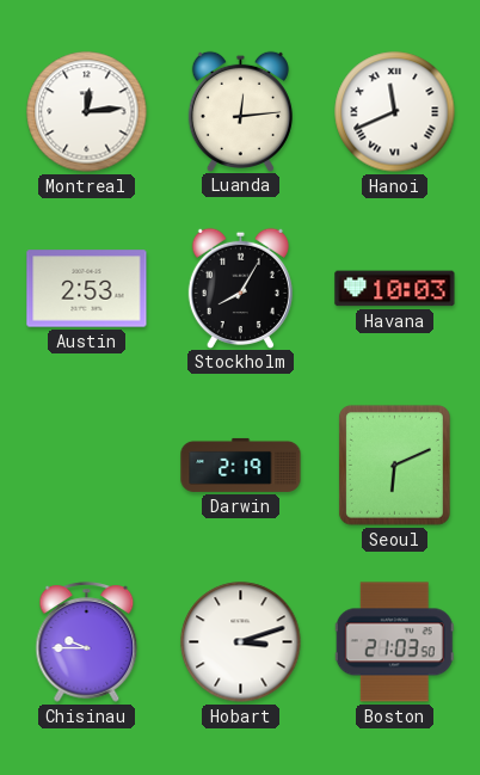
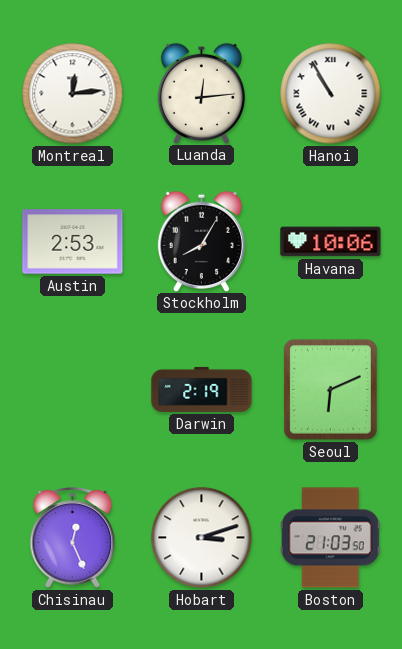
Hanoi: 11:41 -> 10:55 (331, 94)
Havana: 10:03 -> 10:06 (331, 242)
Chisinau: 9:45 -> 12:26 (73, 538)
